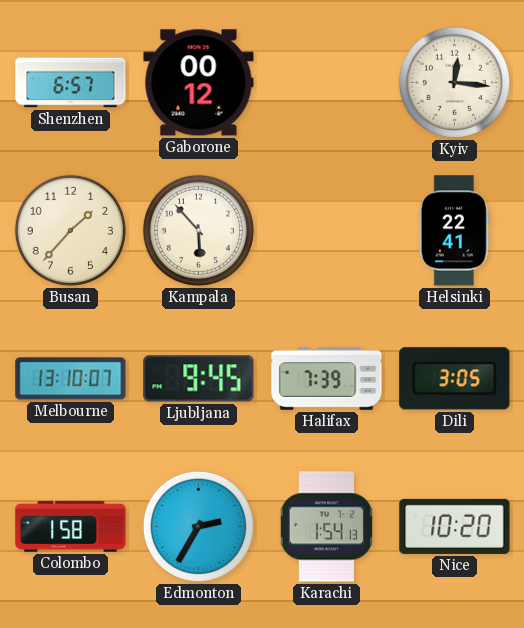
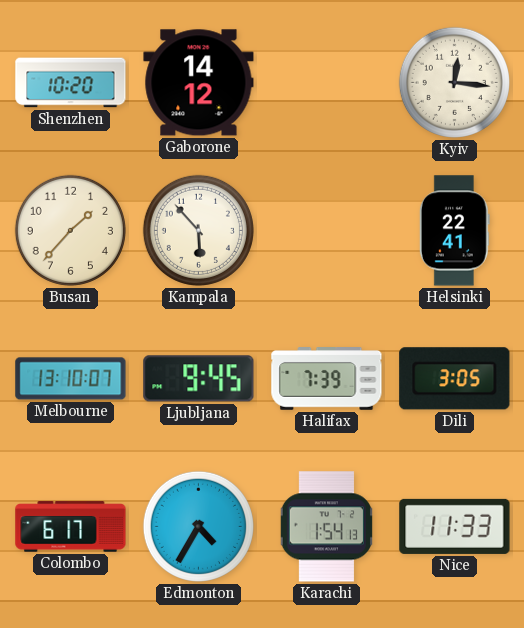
Shenzhen: 6:57 -> 10:20 (71, 83)
Gaborone: 00:12 -> 14:12 (199, 83)
Colombo: 1:58 -> 6:17 (71, 527)
Edmonton: 2:35 -> 4:35 (198, 526)
Nice: 10:20 -> 11:33 (455, 526)
